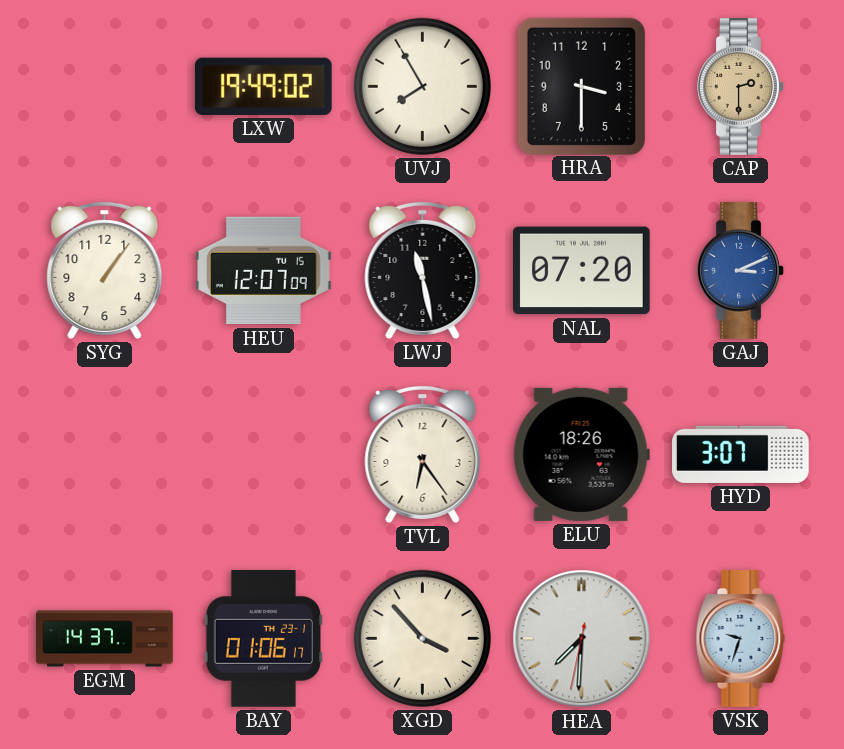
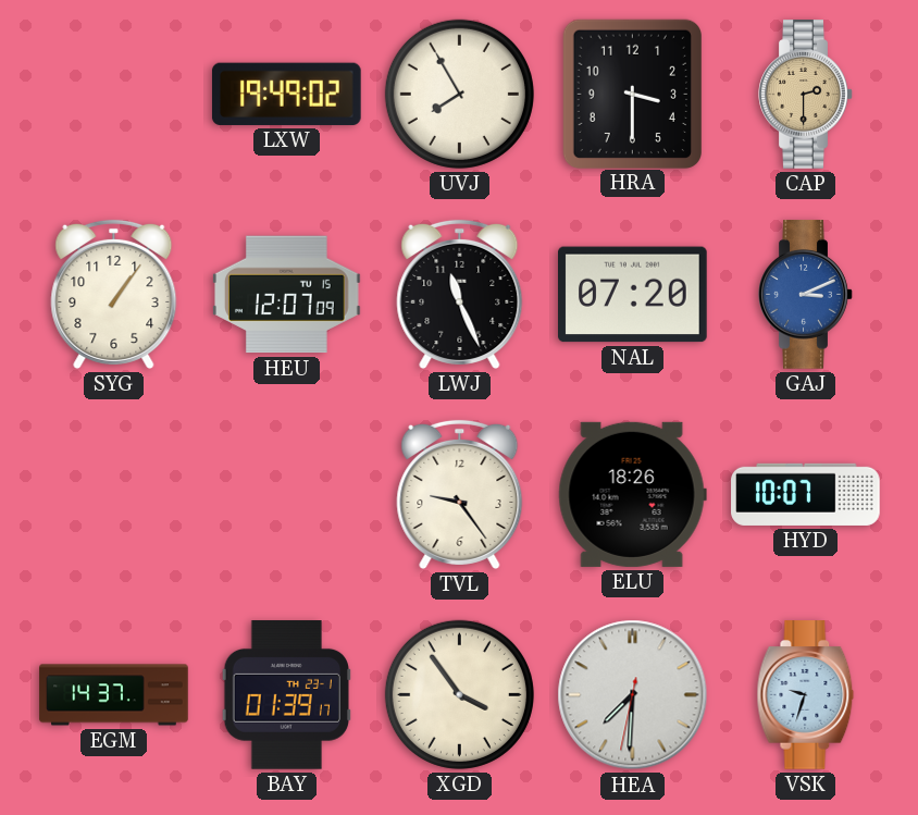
LWJ: 11:28 -> 11:26 (460, 294)
TVL: 6:24 -> 9:24 (460, 494)
HYD: 3:07 -> 10:07 (806, 494)
BAY: 01:06 -> 01:39 (286, 695)
XGD: 3:53 -> 3:54 (459, 694)
